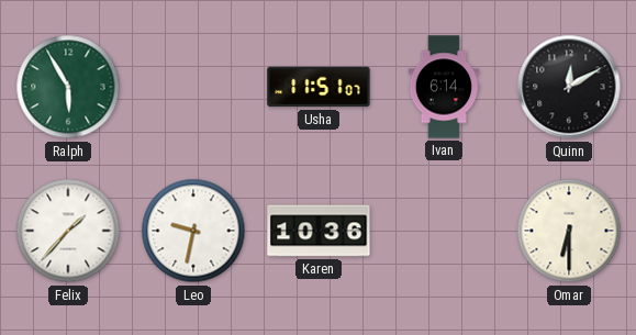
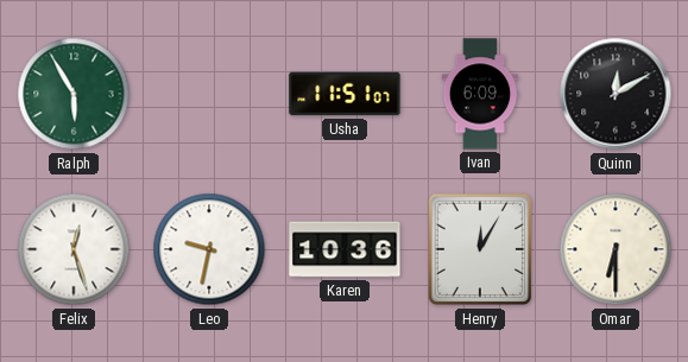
Ivan: 6:14 -> 6:09 (480, 94)
Felix: 1:37 -> 12:27 (74, 249)
Henry: none -> 12:05 (479, 249)
